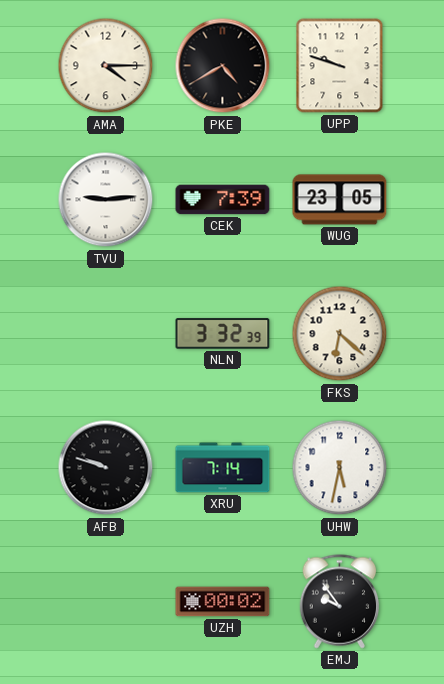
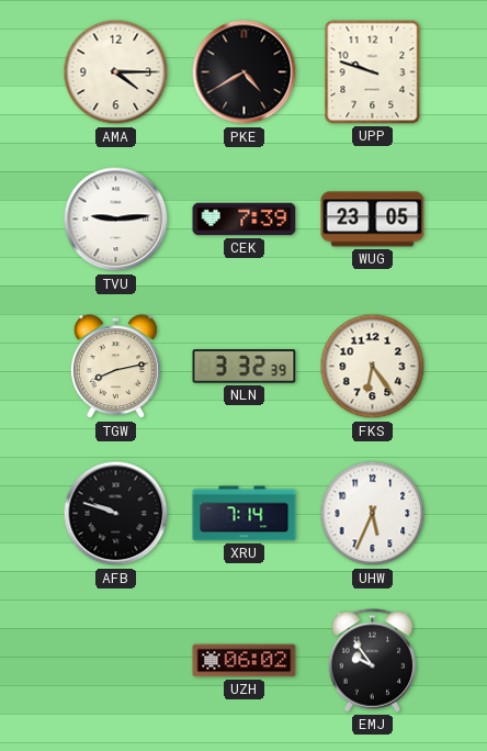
TGW: none -> 8:13 (115, 367)
FKS: 6:22 -> 6:24 (373, 367)
UHW: 5:32 -> 5:34 (373, 514)
UZH: 00:02 -> 06:02 (245, 661)
